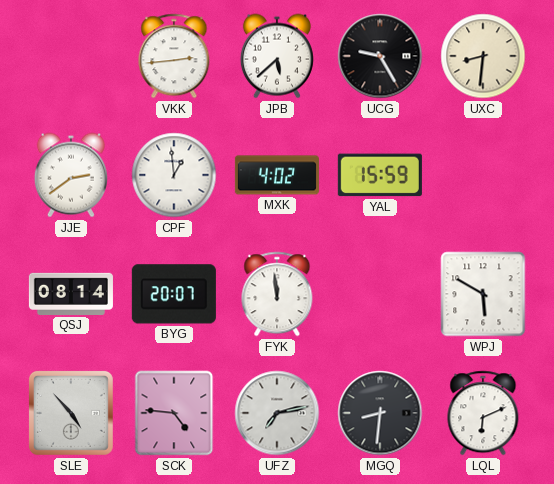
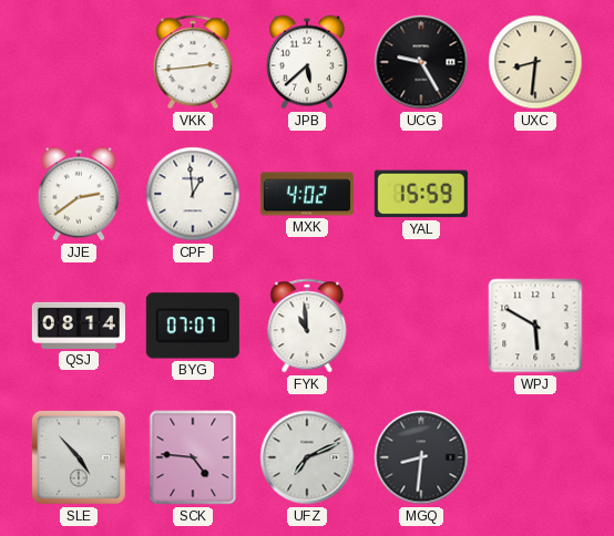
BYG: 20:07 -> 07:07 (193, 326)
FYK: 11:59 -> 10:59 (307, 326)
UFZ: 7:13 -> 7:11 (307, 457)
LQL: 6:11 -> none (483, 413)
